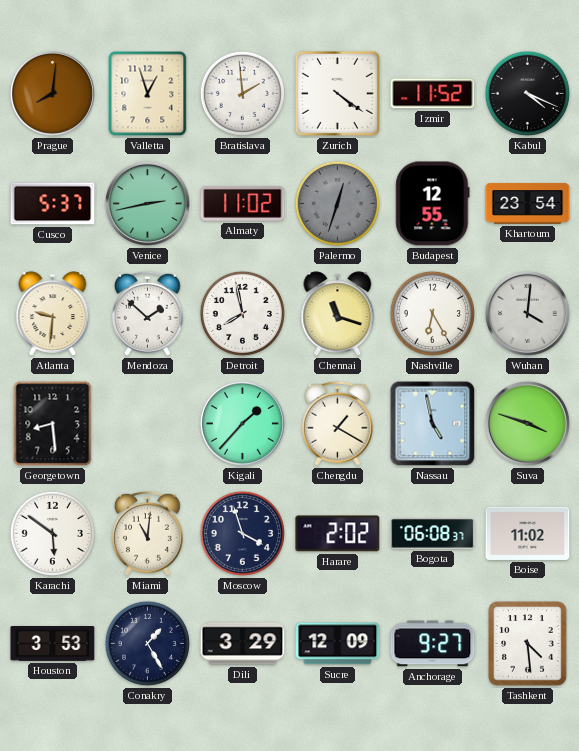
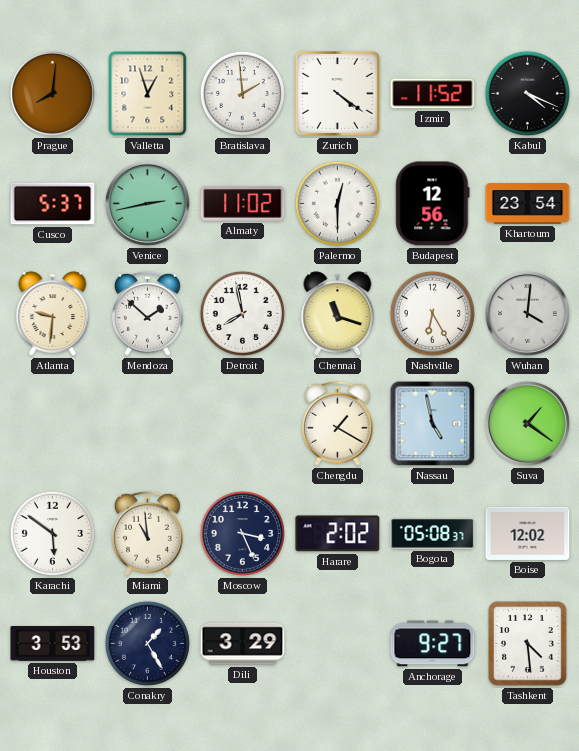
Palermo: 12:33 -> 12:30 (337, 203)
Palermo dial: grey -> white (337, 203)
Budapest: 12:55 -> 12:56 (433, 204)
Georgetown: 8:29 -> none (53, 424)
Kigali: 1:37 -> none (242, 423)
Suva: 3:48 -> 1:21 (527, 423)
Miami: 11:01 -> 10:59 (147, 533)
Moscow: 3:57 -> 3:26 (242, 533)
Bogota: 06:08 -> 05:08 (433, 534)
Boise: 11:02 -> 12:02 (528, 533)
Sucre: 12:09 -> none (338, 644)
